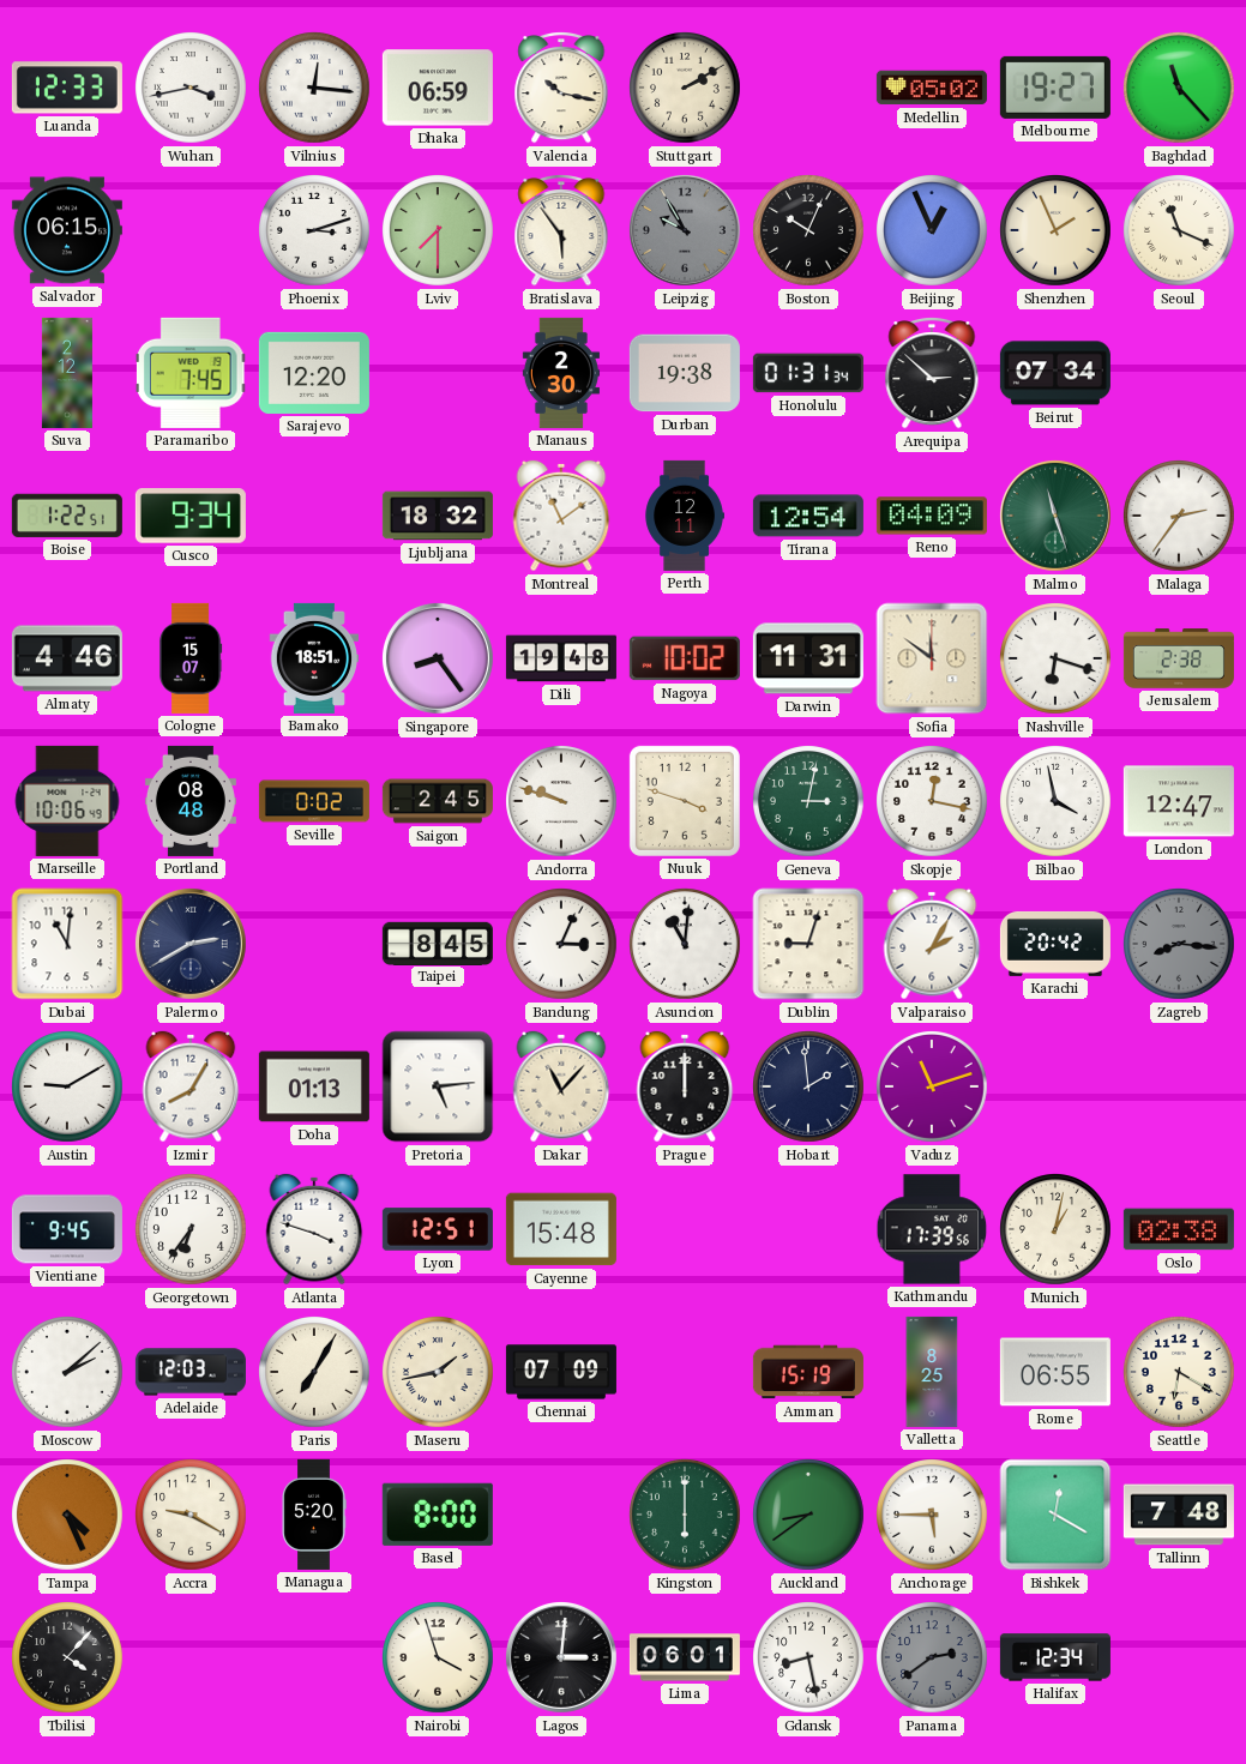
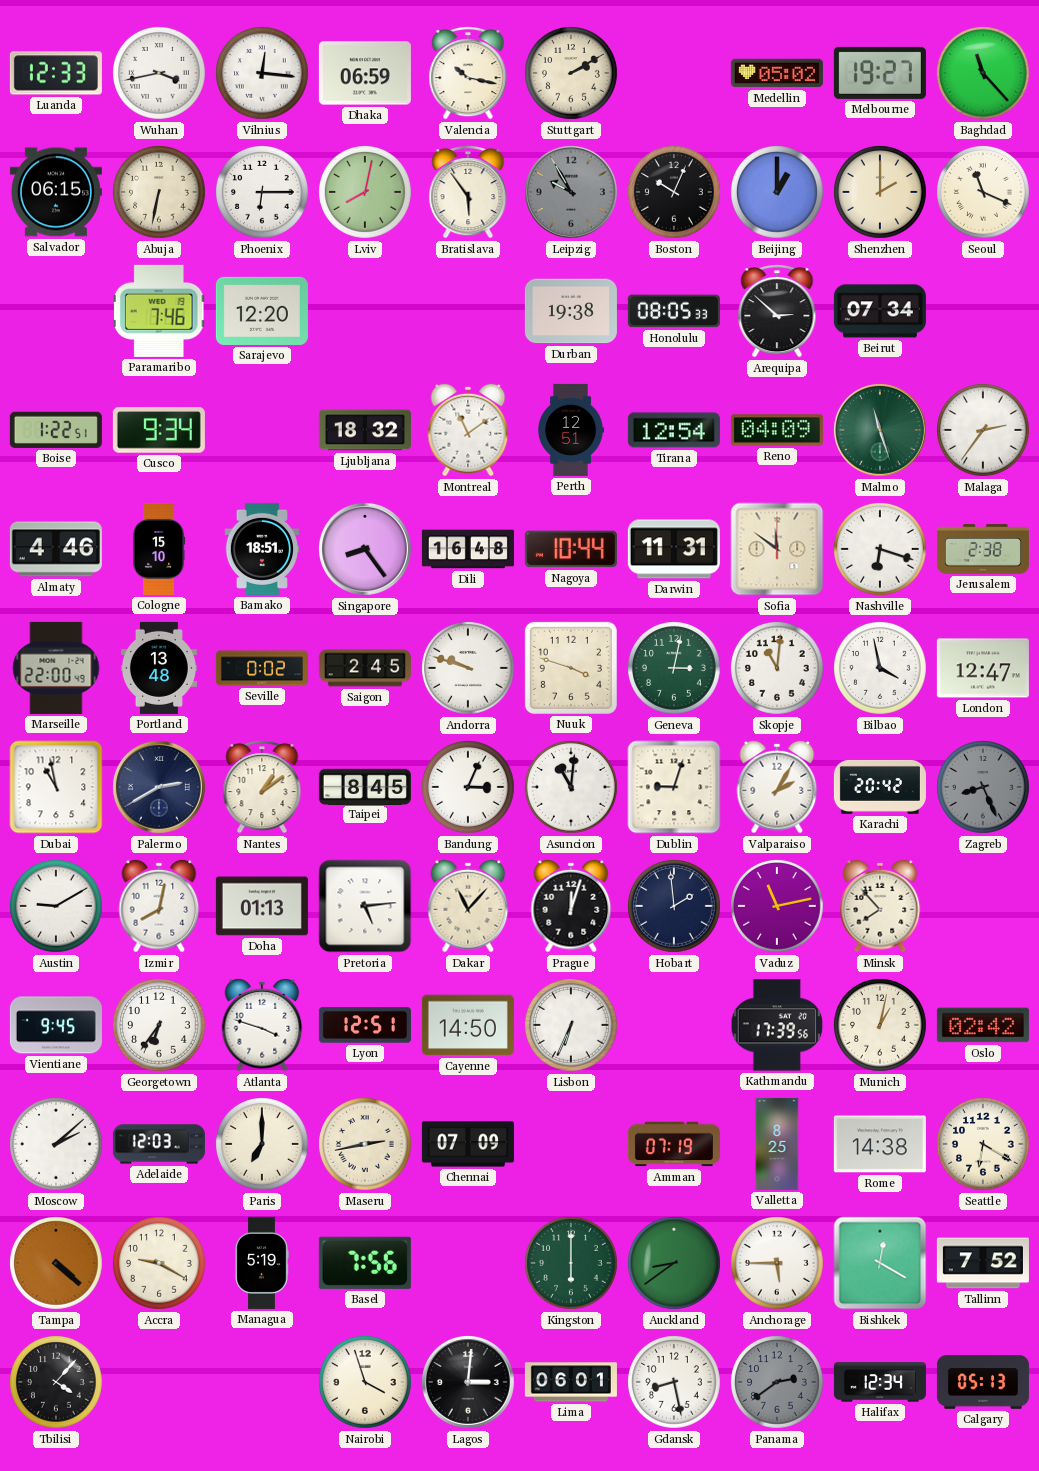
Abuja: none -> 6:32 (160, 193)
Phoenix: 3:12 -> 6:15 (263, 193)
Lviv: 7:30 -> 8:02 (366, 193)
Beijing: 12:56 -> 1:00 (778, 193)
Shenzhen: 1:56 -> 2:00 (881, 193)
Suva: 2:12 -> none (67, 373)
Paramaribo: 7:45 -> 7:46 (160, 311)
Manaus: 2:30 -> none (561, 373)
Honolulu: 01:31 -> 08:05 (674, 311)
Perth: 12:11 -> 12:51 (571, 430)
Cologne: 15:07 -> 15:10 (159, 549)
Dili: 19:48 -> 16:48 (468, 549)
Nagoya: 10:02 -> 10:44 (571, 549)
Marseille: 10:06 -> 22:00 (56, 668)
Portland: 08:48 -> 13:48 (159, 668)
Skopje: 12:17 -> 11:01 (778, 669)
Dubai: 11:01 -> 10:58 (56, 787)
Nantes: none -> 1:09 (262, 788)
Zagreb: 8:16 -> 8:26 (984, 788)
Izmir: 8:05 -> 8:02 (159, 906)
Prague: 12:00 -> 12:03 (571, 906)
Vaduz: 11:12 -> 11:13 (778, 907)
Minsk: none -> 7:53 (880, 906)
Cayenne: 15:48 -> 14:50 (468, 1025)
Lisbon: none -> 6:34 (572, 1026)
Oslo: 02:38 -> 02:42 (983, 1025)
Paris: 7:05 -> 7:00 (263, 1145)
Maseru: 1:43 -> 2:43 (366, 1145)
Amman: 15:19 -> 07:19 (674, 1144)
Rome: 06:55 -> 14:38 (880, 1144)
Tampa: 4:26 -> 4:22 (57, 1264)
Managua: 5:20 -> 5:19 (262, 1263)
Basel: 8:00 -> 7:56 (365, 1263)
Tallinn: 7:48 -> 7:52 (983, 1263)
Calgary: none -> 05:13 (983, 1382)
